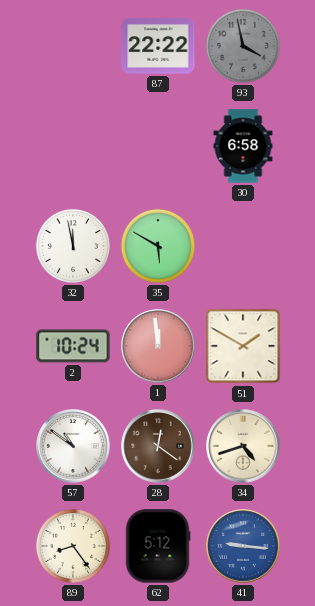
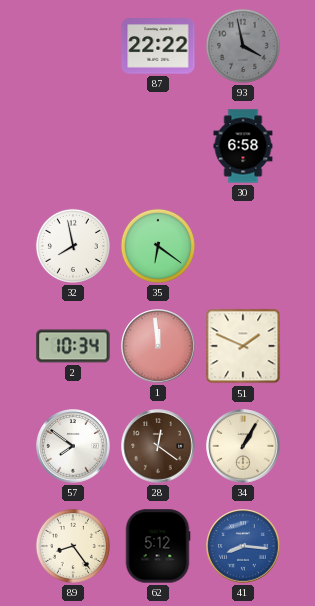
32: 11:58 -> 7:58 (73, 246)
35: 5:50 -> 6:21 (158, 246)
2: 10:24 -> 10:34 (73, 346)
51: 1:50 -> 1:49 (243, 346)
57: 10:51 -> 7:51 (73, 446)
34: 4:42 -> 1:05 (243, 446)
41: 9:16 -> 8:16 (243, 546)
